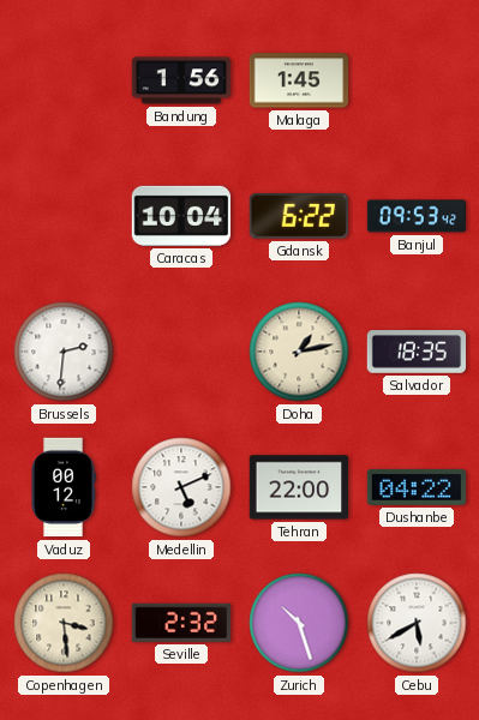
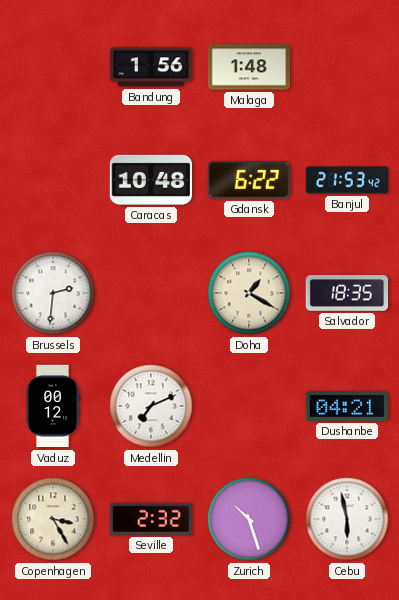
Malaga: 1:45 -> 1:48 (249, 67)
Caracas: 10:04 -> 10:48 (151, 180)
Banjul: 09:53 -> 21:53 (347, 180)
Doha: 1:13 -> 1:20 (249, 293)
Medellin: 5:11 -> 7:11 (151, 406)
Tehran: 22:00 -> none (299, 487)
Dushanbe: 04:22 -> 04:21 (347, 406)
Copenhagen: 3:29 -> 3:25 (53, 519)
Cebu: 5:40 -> 5:58 (347, 519)
